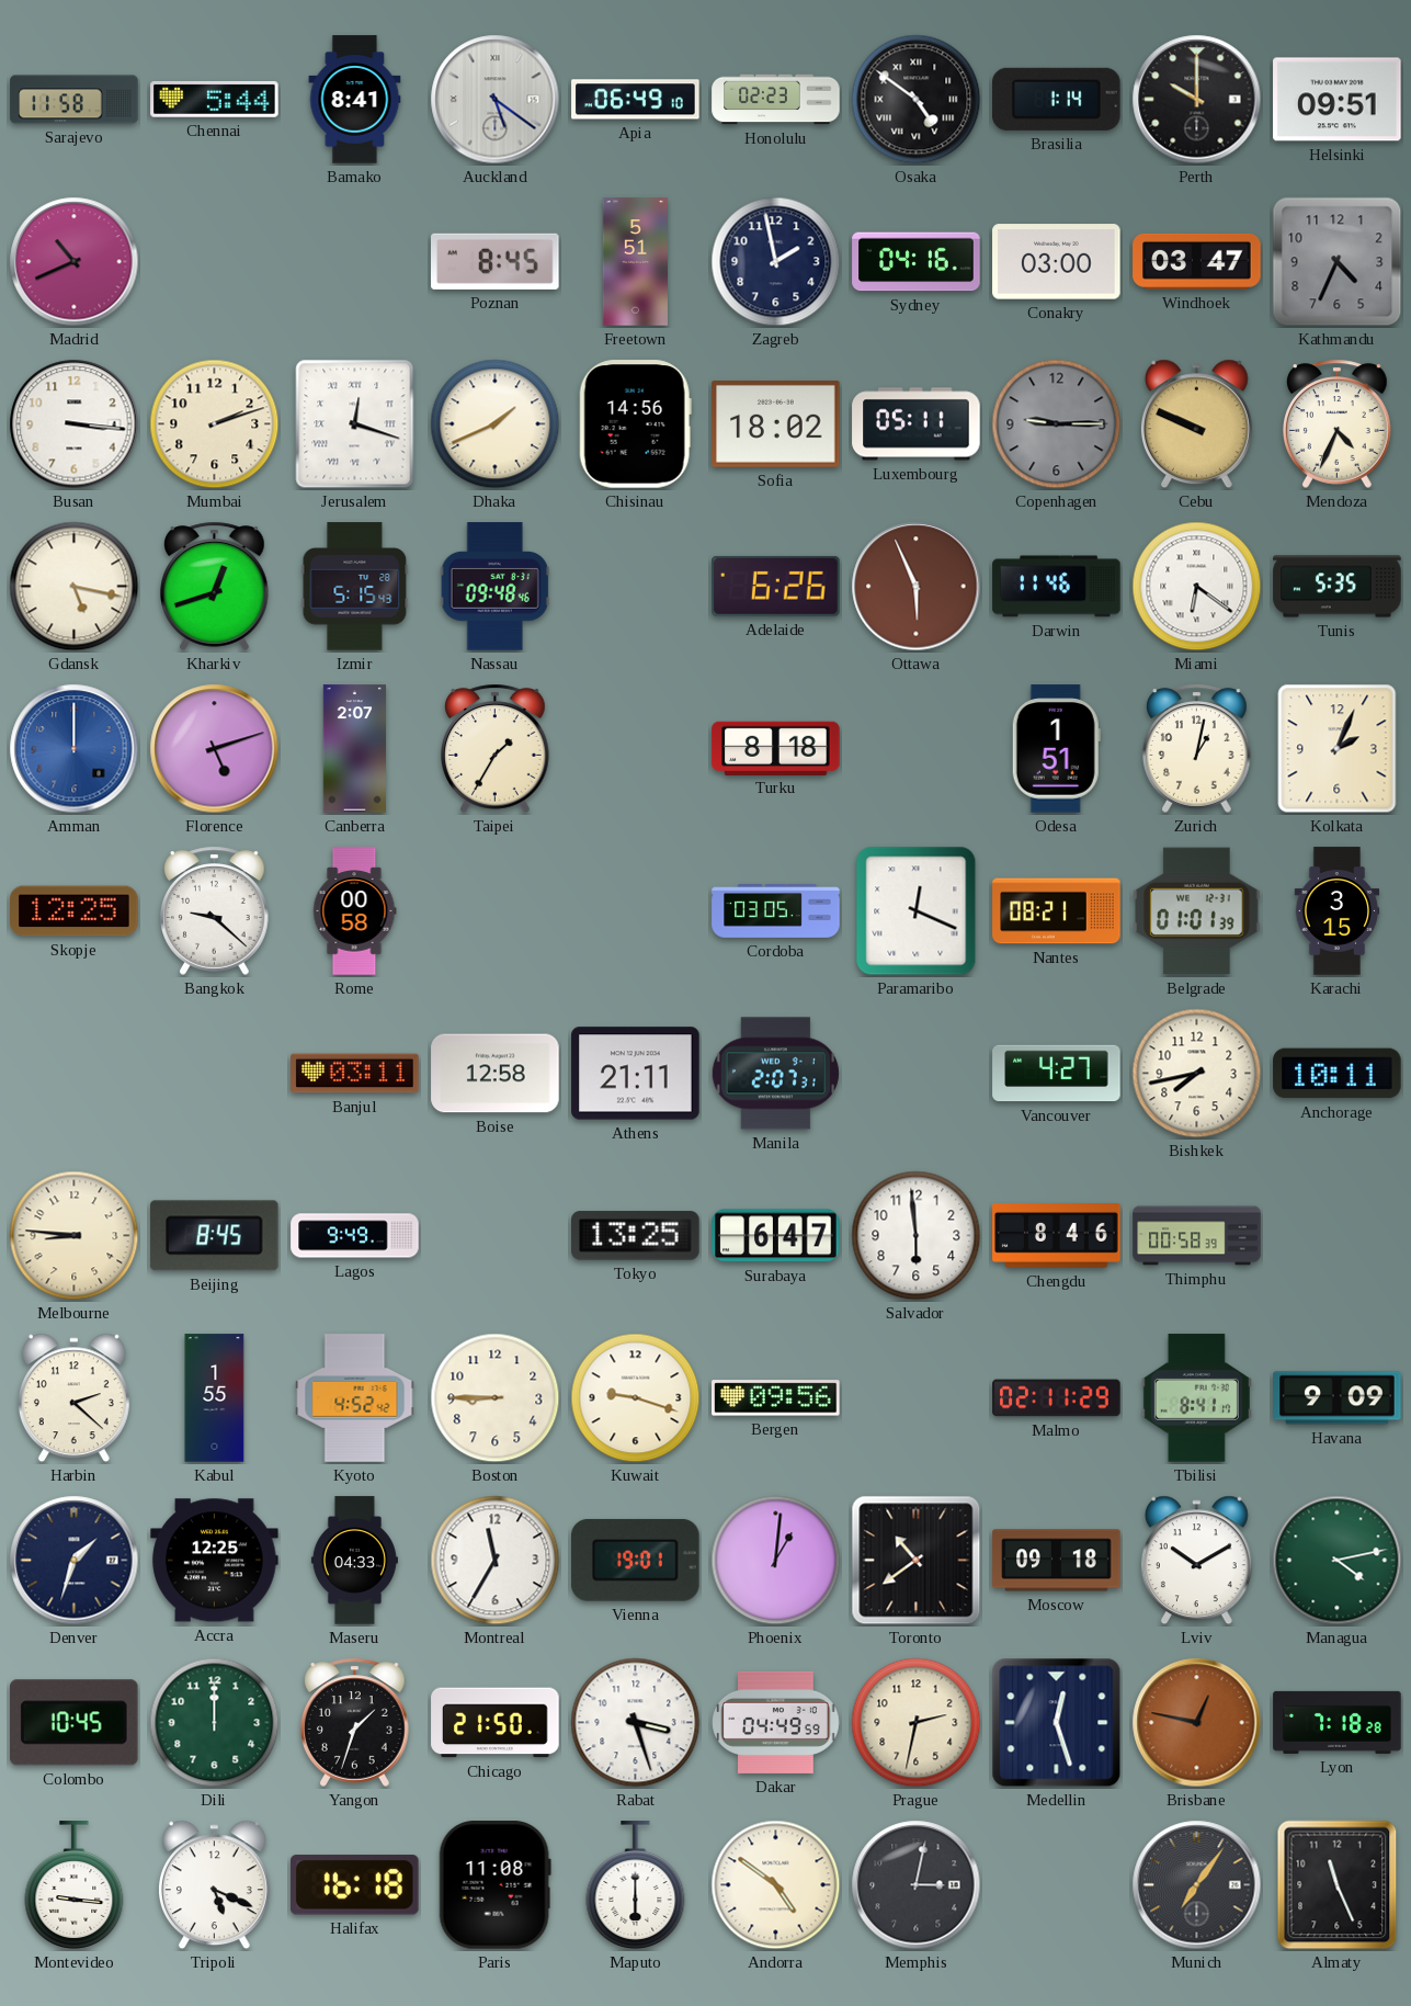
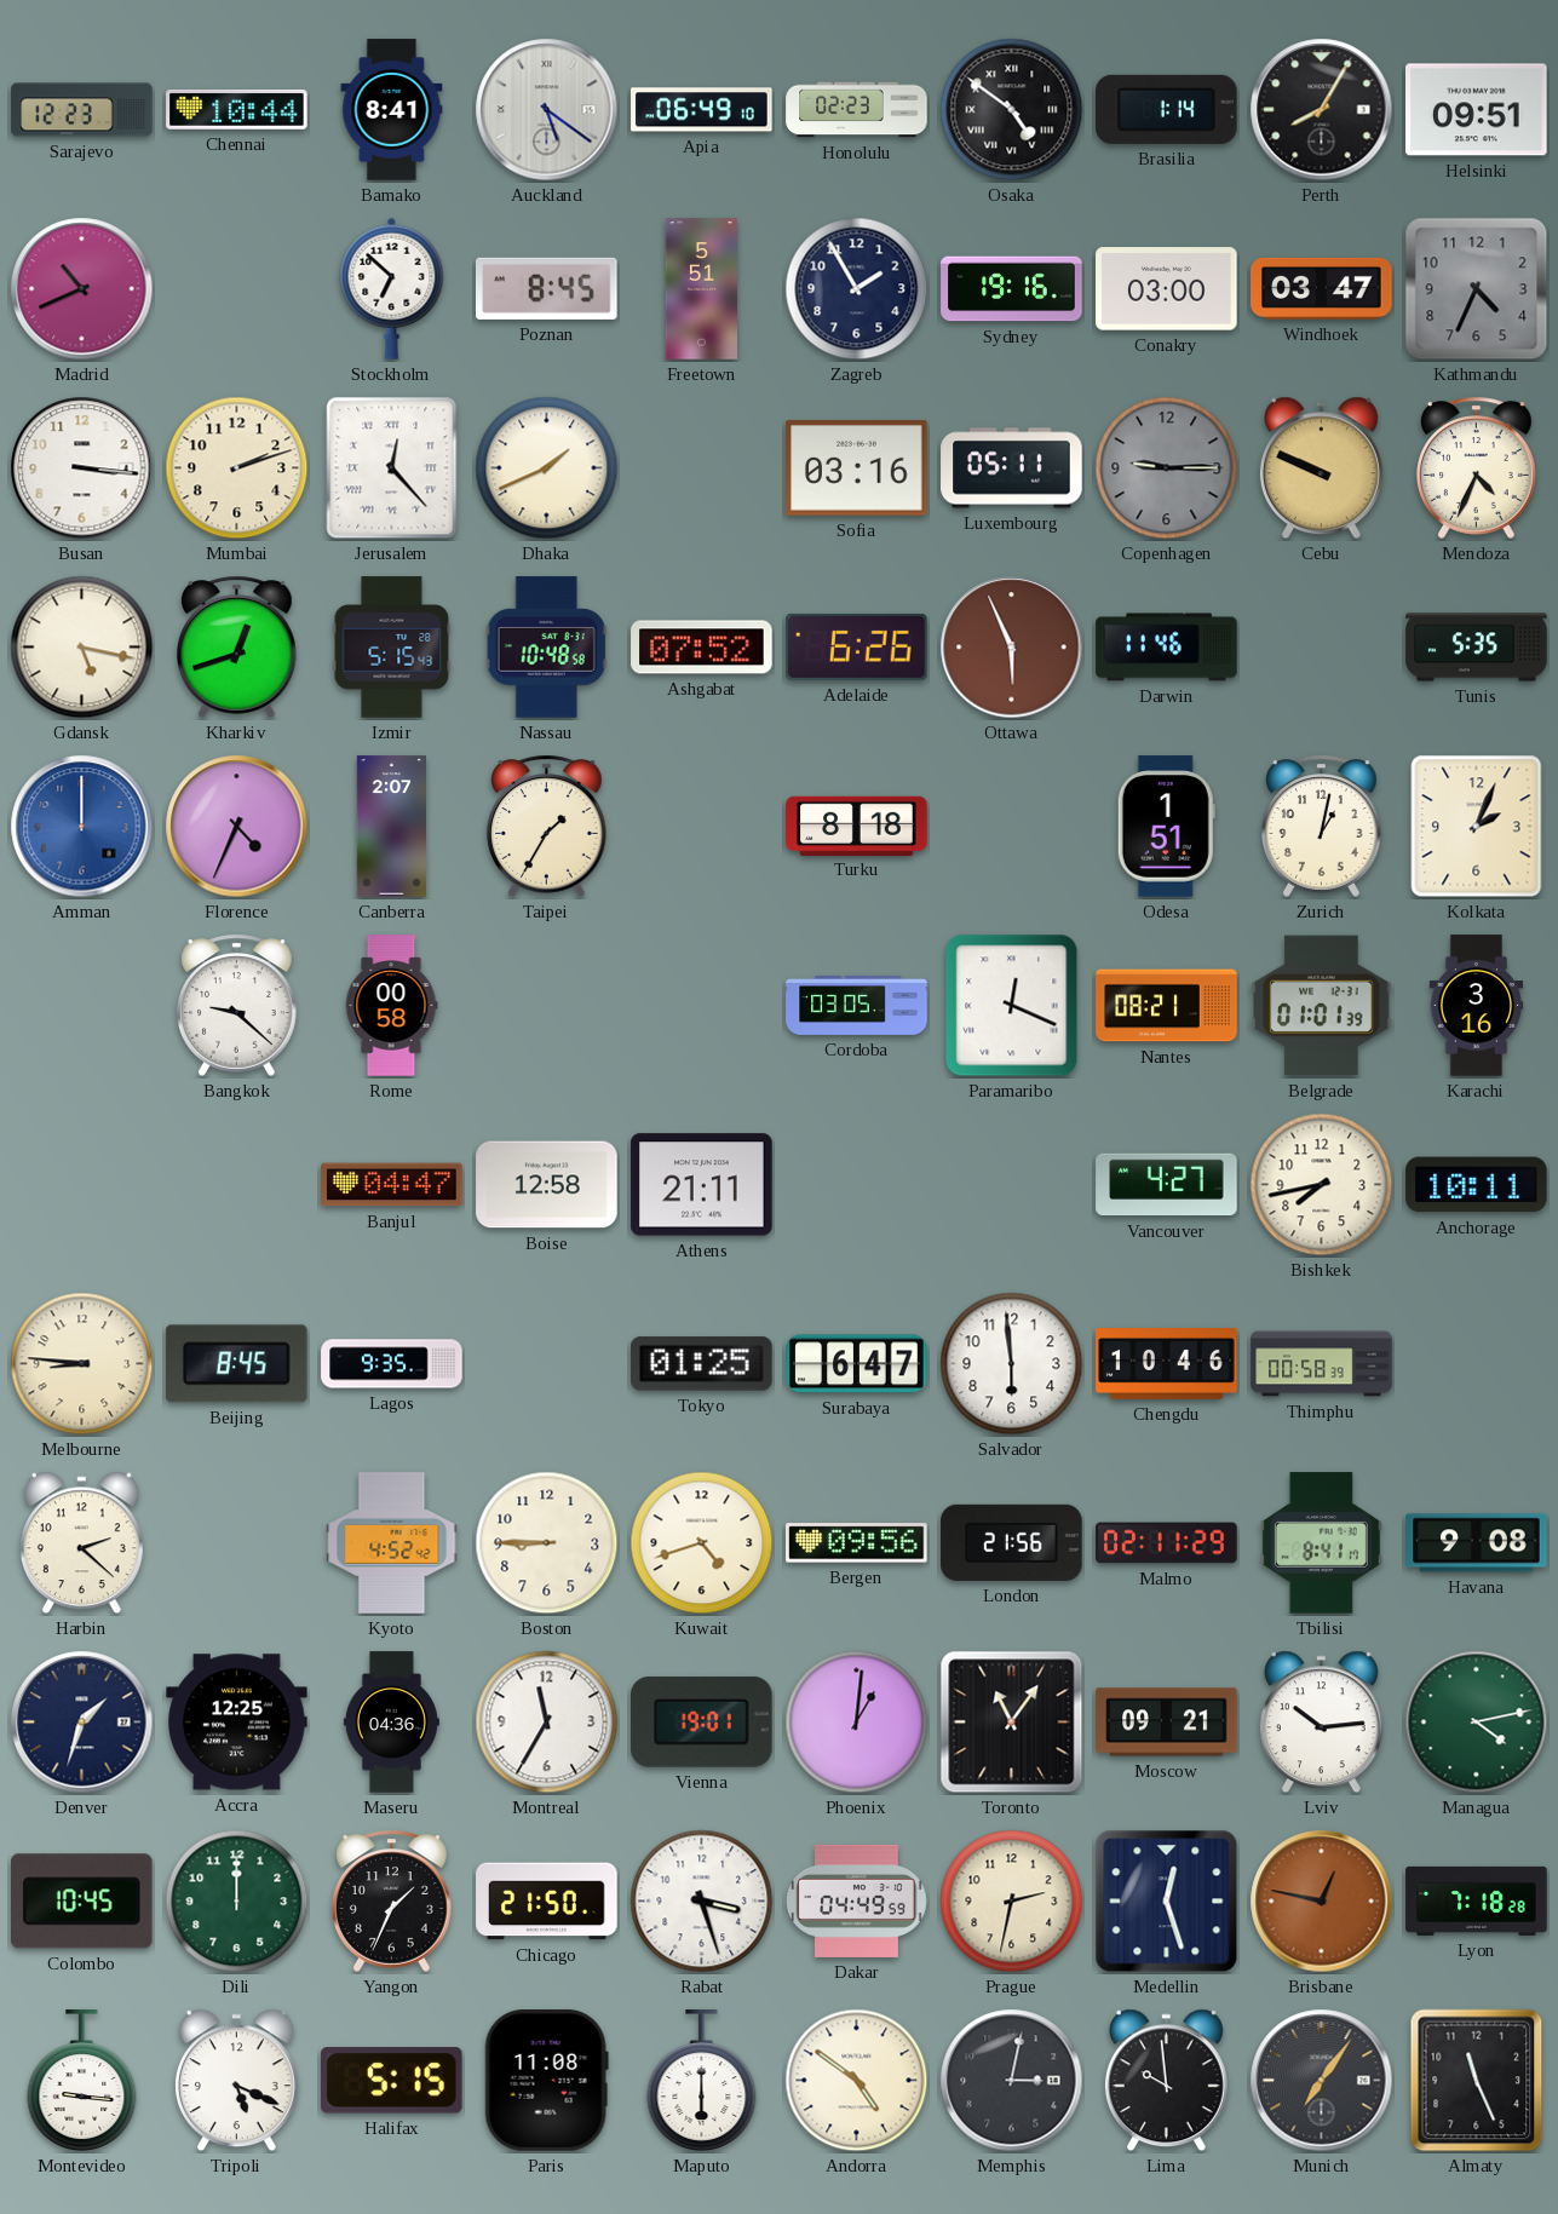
Sarajevo: 11:58 -> 12:23 (82, 110)
Chennai: 5:44 -> 10:44 (237, 109)
Perth: 10:00 -> 8:05 (1322, 110)
Stockholm: none -> 6:52 (392, 288)
Zagreb: 1:58 -> 1:55 (857, 289)
Sydney: 04:16 -> 19:16 (1012, 289)
Jerusalem: 12:18 -> 12:23 (392, 468)
Chisinau: 14:56 -> none (635, 424)
Sofia: 18:02 -> 03:16 (857, 468)
Nassau: 09:48 -> 10:48 (546, 648)
Ashgabat: none -> 07:52 (702, 648)
Miami: 6:21 -> none (1197, 587)
Florence: 5:12 -> 4:34 (237, 827)
Skopje: 12:25 -> none (75, 911)
Karachi: 3:15 -> 3:16 (1477, 1006)
Banjul: 03:11 -> 04:47 (392, 1185)
Manila: 2:07 -> none (775, 1074)
Lagos: 9:49 -> 9:35 (392, 1364)
Tokyo: 13:25 -> 01:25 (702, 1364)
Chengdu: 8:46 -> 10:46 (1167, 1364)
Kabul: 1:55 -> none (215, 1398)
Kuwait: 9:18 -> 4:42 (702, 1543)
London: none -> 21:56 (1012, 1542)
Havana: 9:09 -> 9:08 (1477, 1543)
Maseru: 04:33 -> 04:36 (391, 1723)
Toronto: 10:39 -> 11:06 (1012, 1723)
Moscow: 09:18 -> 09:21 (1167, 1723)
Lviv: 10:10 -> 10:14 (1321, 1723)
Yangon: 1:33 -> 1:34 (392, 1900)
Halifax: 16:18 -> 5:15 (391, 2081)
Lima: none -> 9:59 (1166, 2081)
